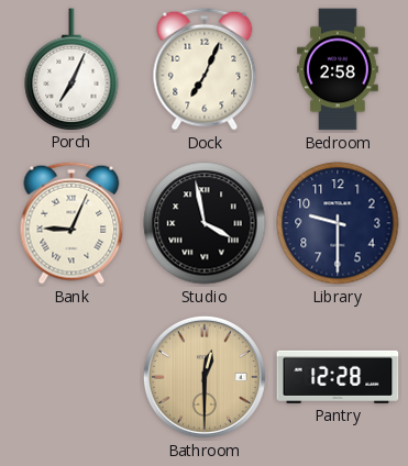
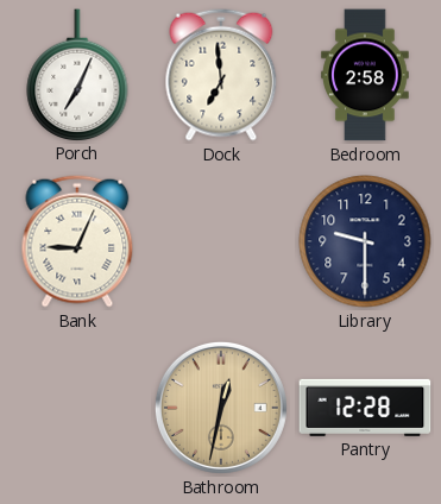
Dock: 7:04 -> 6:59 (221, 75)
Studio: 3:58 -> none (205, 223)
Bathroom: 12:30 -> 12:32 (221, 408)
